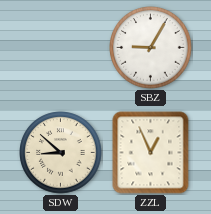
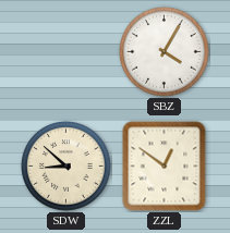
SBZ: 9:05 -> 4:05 (165, 52)
ZZL: 12:56 -> 12:51 (165, 167)
